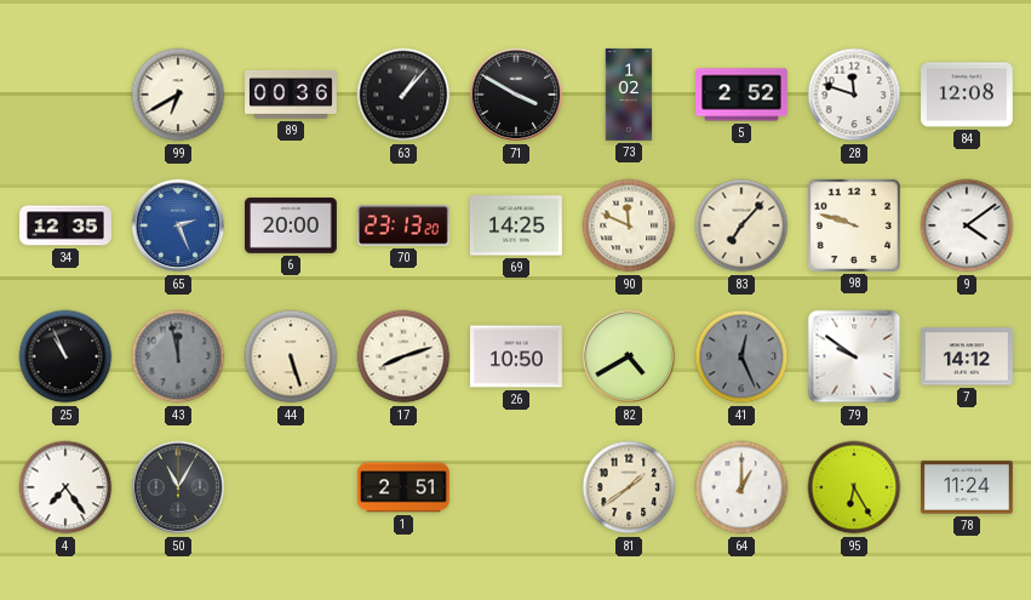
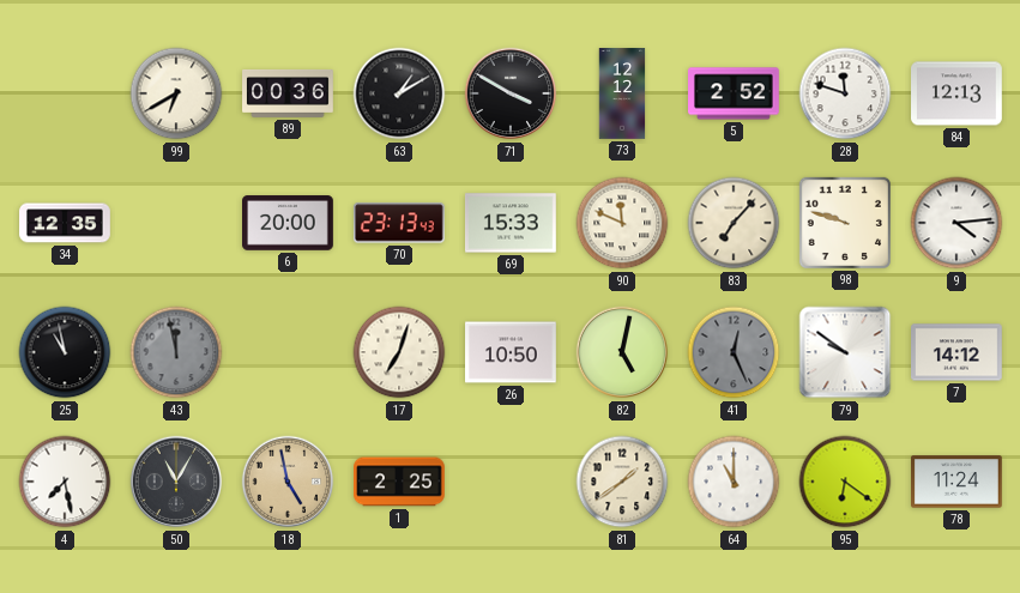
63: 1:07 -> 1:10 (399, 93)
73: 1:02 -> 12:12 (622, 93)
84: 12:08 -> 12:13 (958, 93)
65: 2:26 -> none (178, 225)
70: 23:13:20 -> 23:13:43 (399, 223)
69: 14:25 -> 15:33 (512, 223)
9: 4:09 -> 4:14 (956, 223)
25: 10:56 -> 10:58 (65, 352)
44: 5:27 -> none (291, 356)
17: 8:12 -> 7:03 (399, 352)
82: 4:40 -> 5:02 (622, 352)
4: 7:24 -> 7:28 (65, 482)
18: none -> 4:58 (288, 482)
1: 2:51 -> 2:25 (400, 482)
64: 1:00 -> 11:00 (734, 482)
95: 6:25 -> 6:21 (845, 482)
